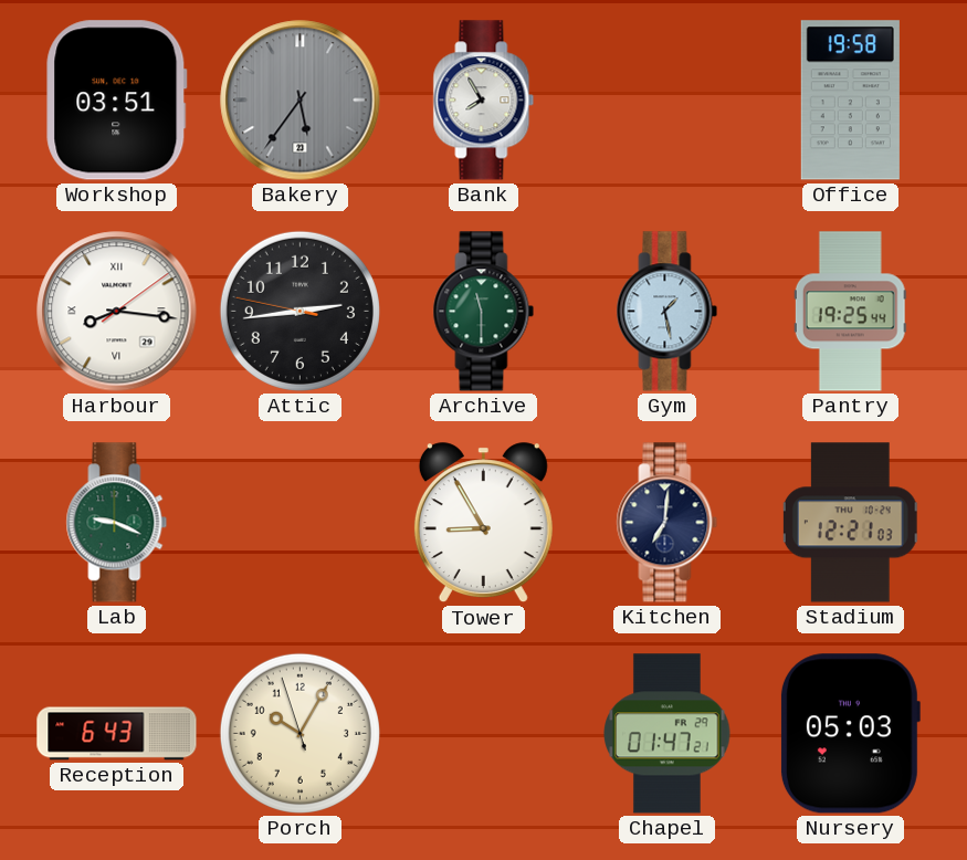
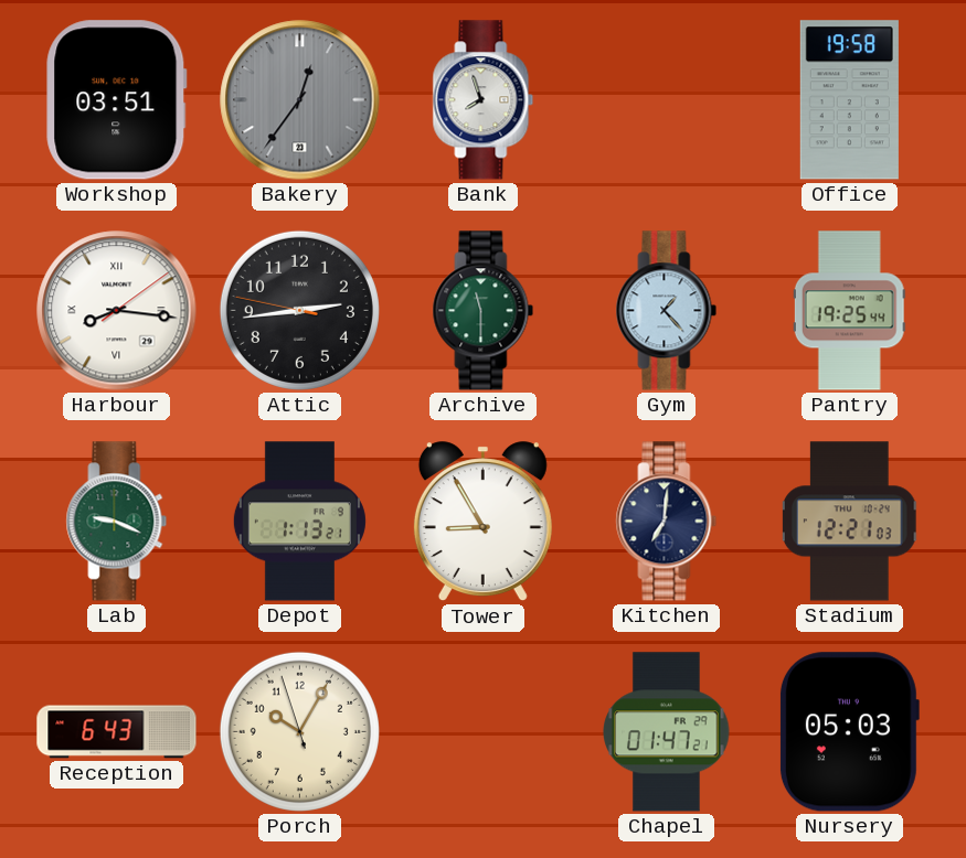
Bakery: 5:36 -> 12:36 (300, 100)
Bank: 7:55 -> 7:57 (484, 100)
Gym: 1:28 -> 1:23 (667, 311)
Depot: none -> 1:13 (299, 522)
